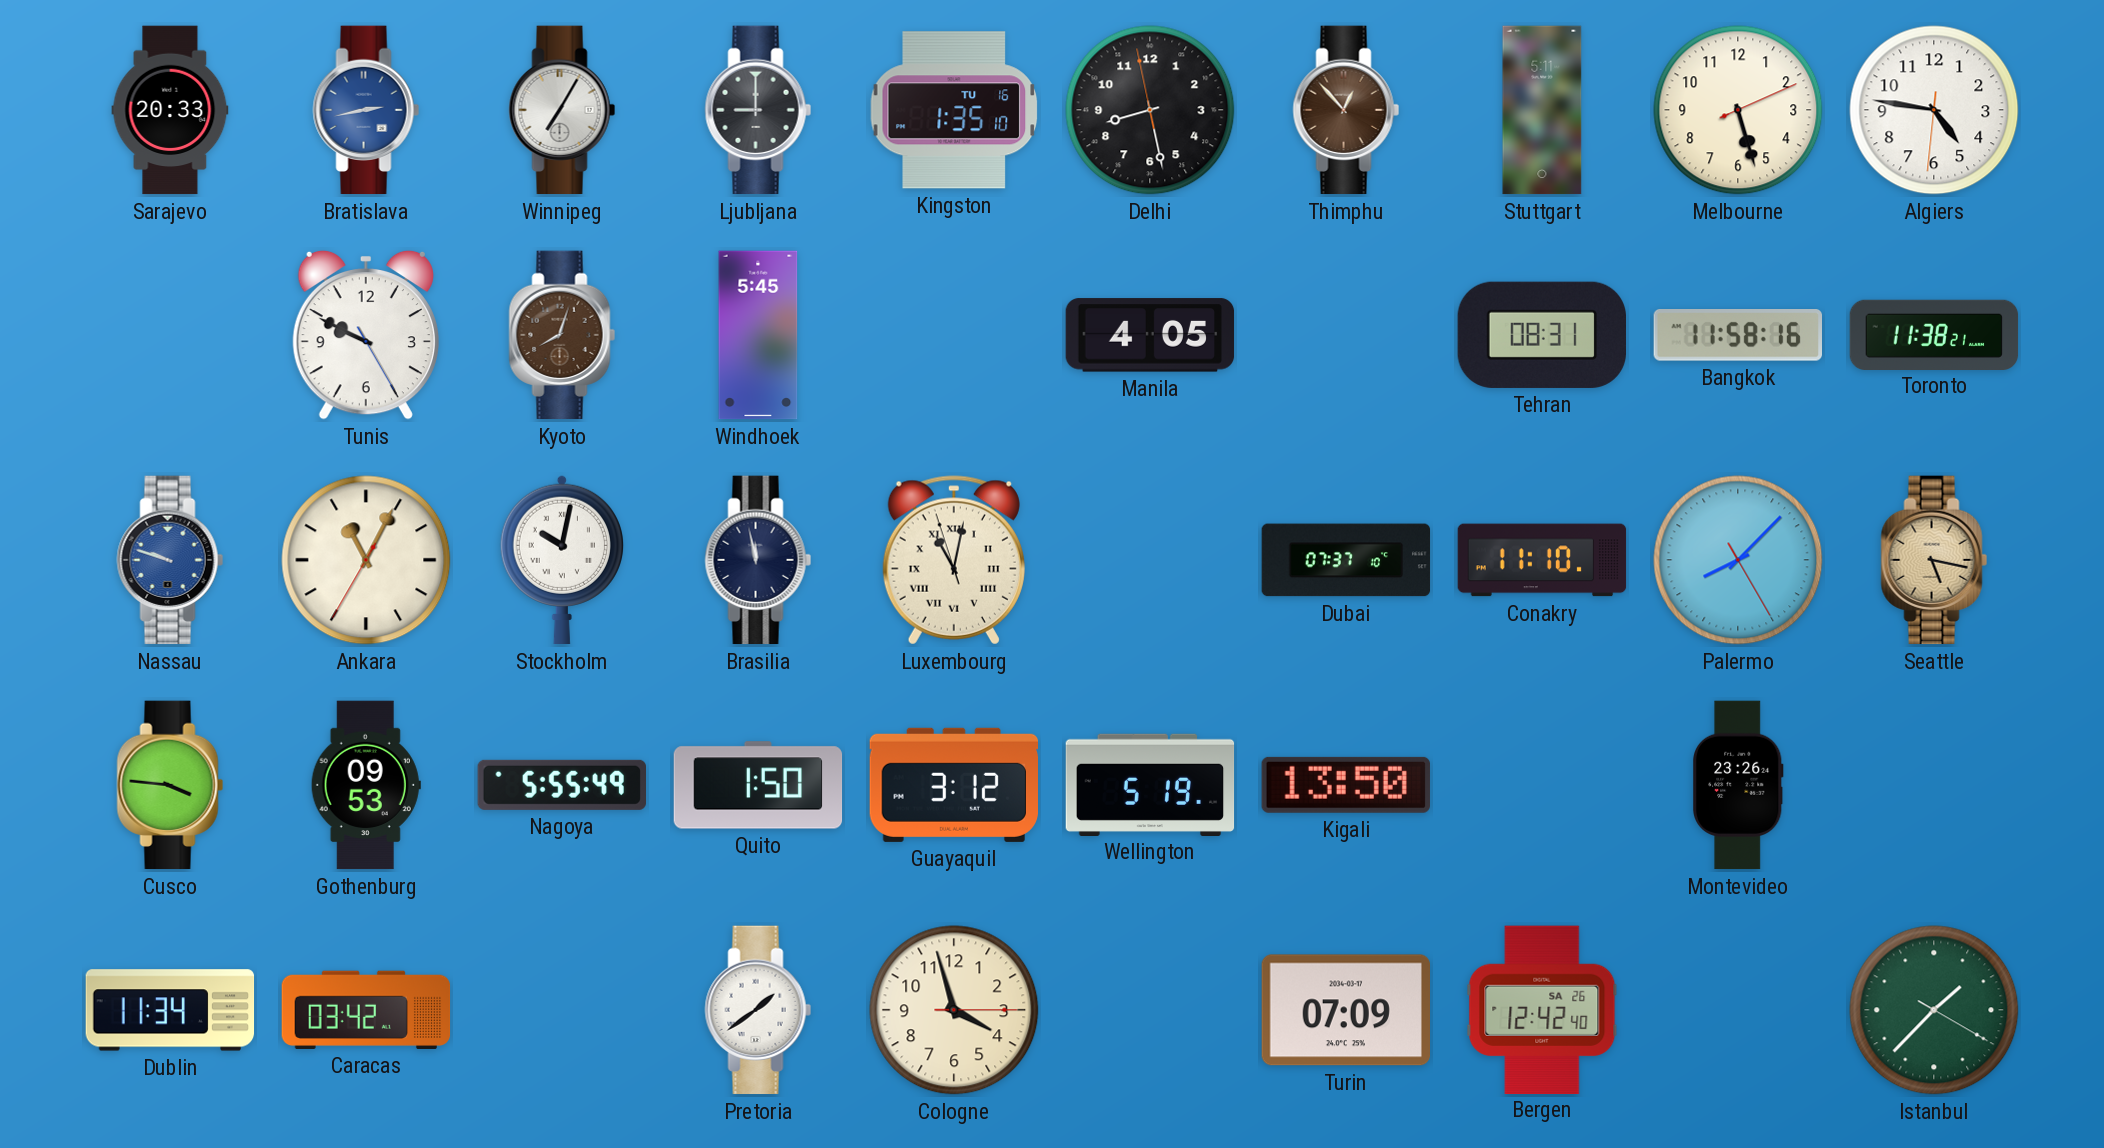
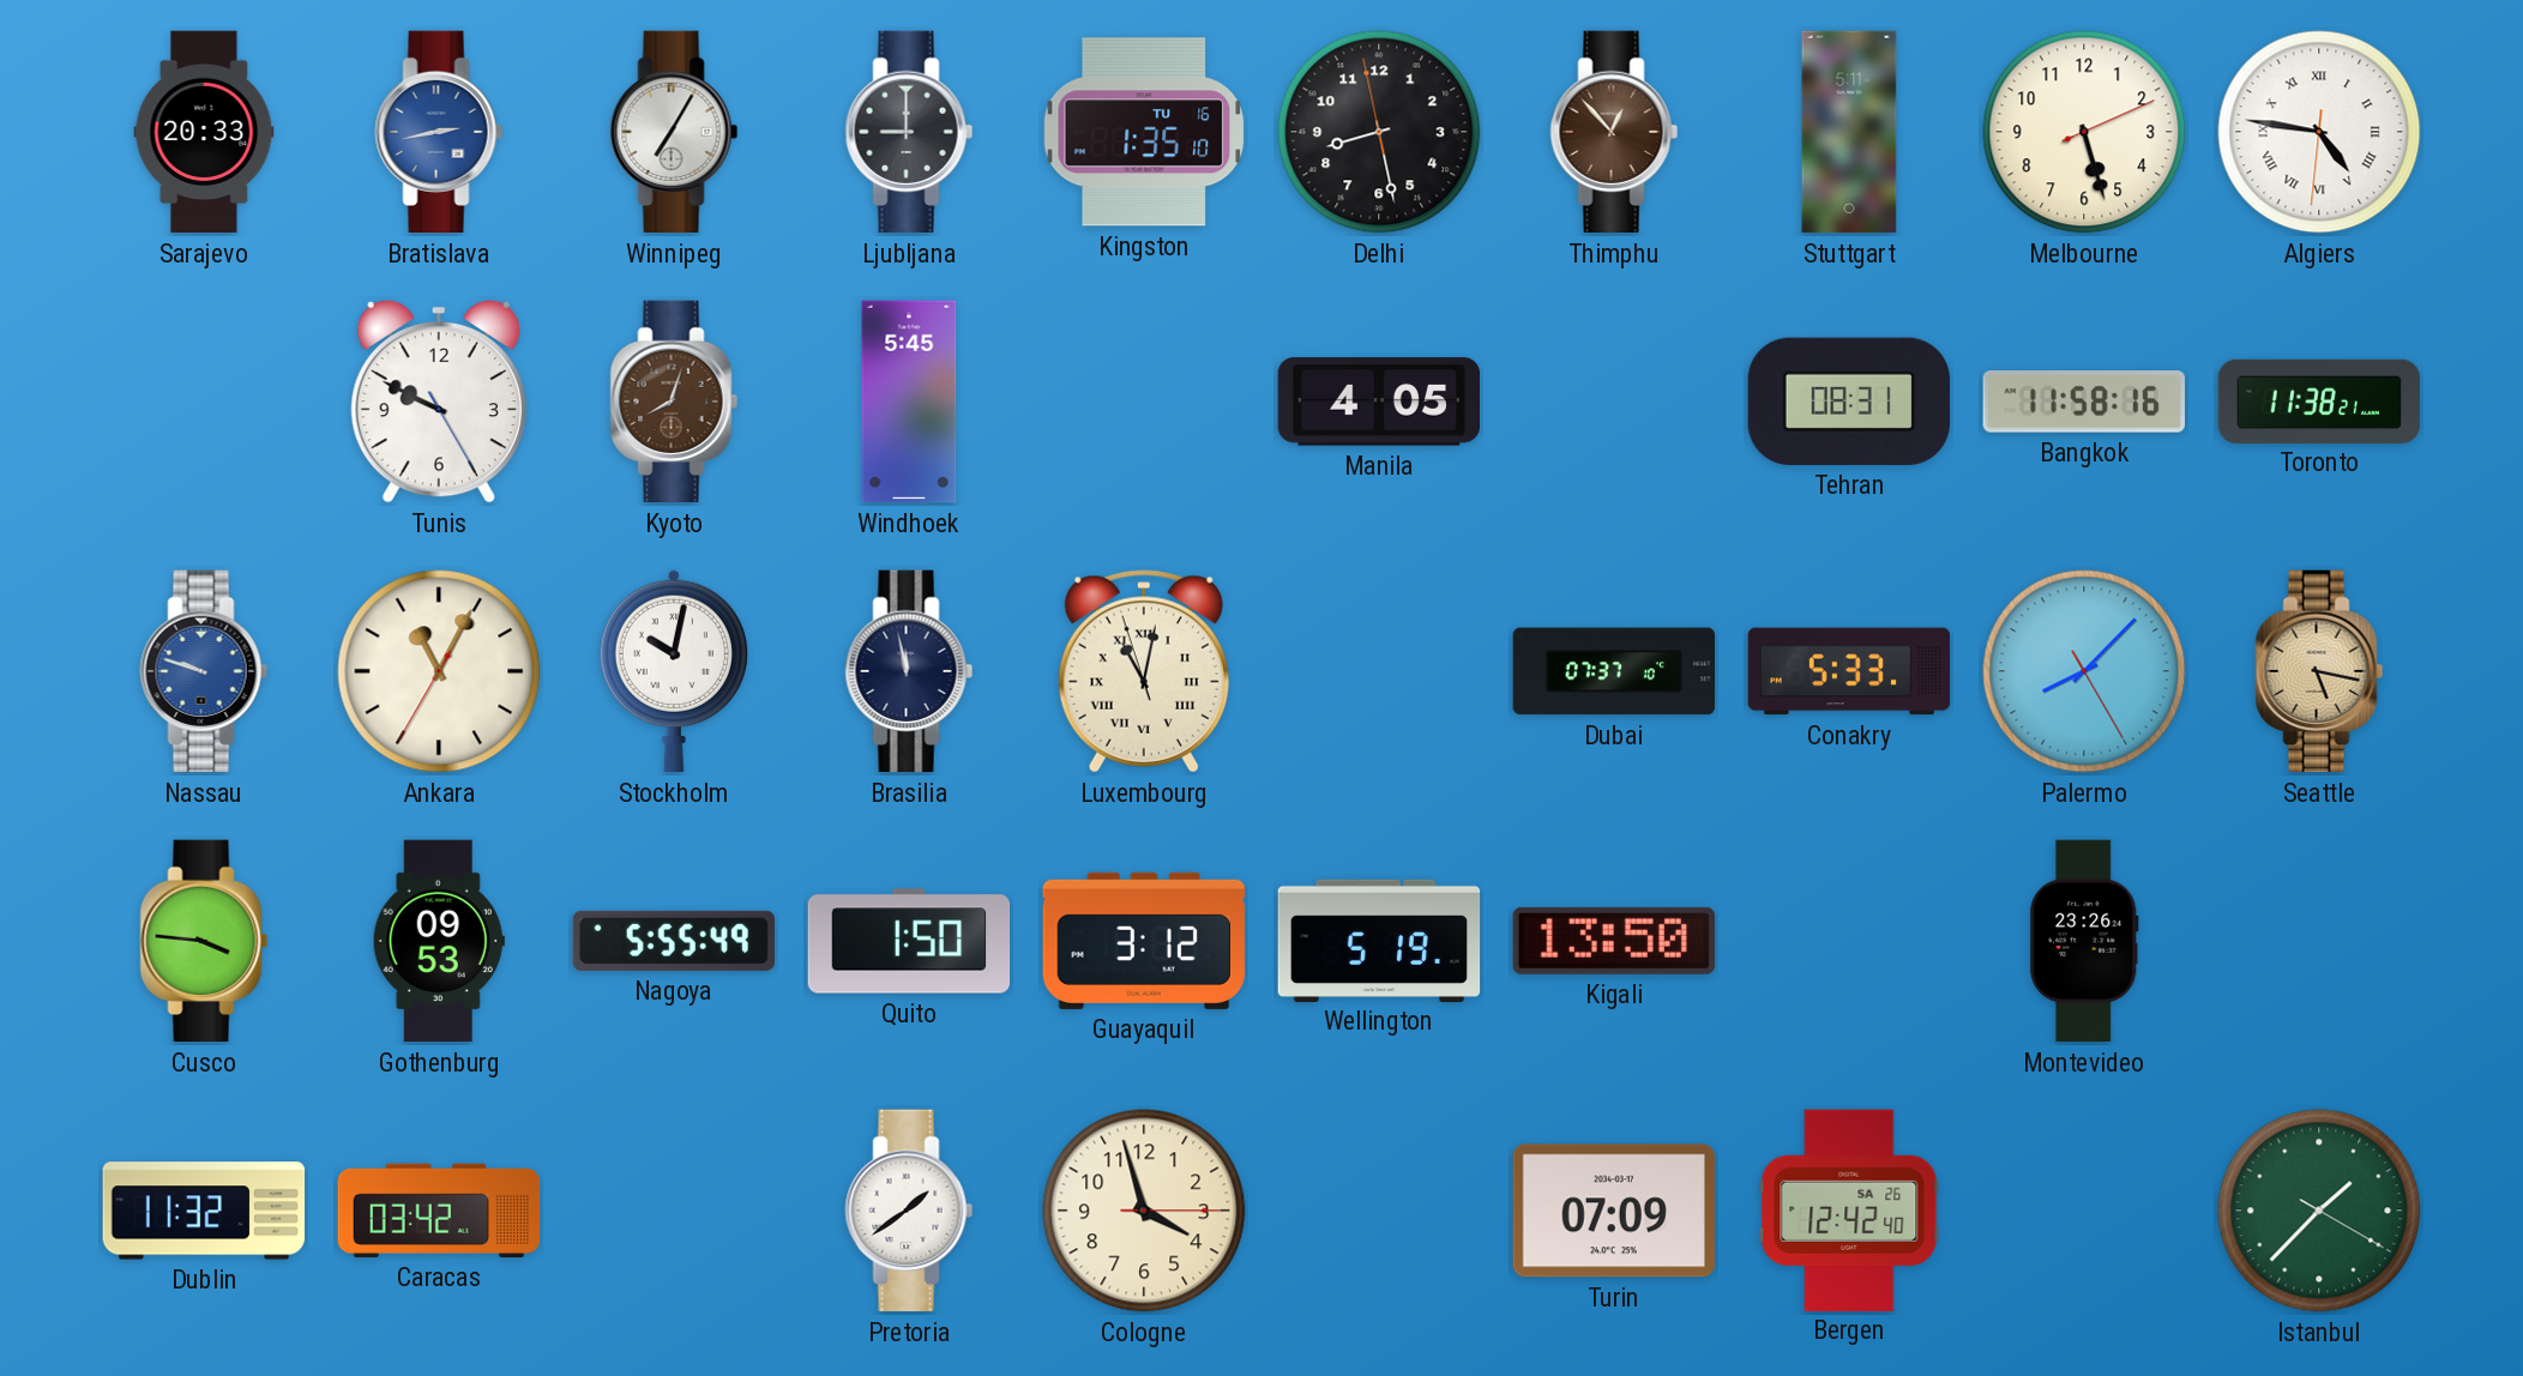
Algiers numerals: Arabic -> Roman (2319, 132)
Conakry: 11:10 -> 5:33 (1849, 671)
Dublin: 11:34 -> 11:32 (204, 1211)
